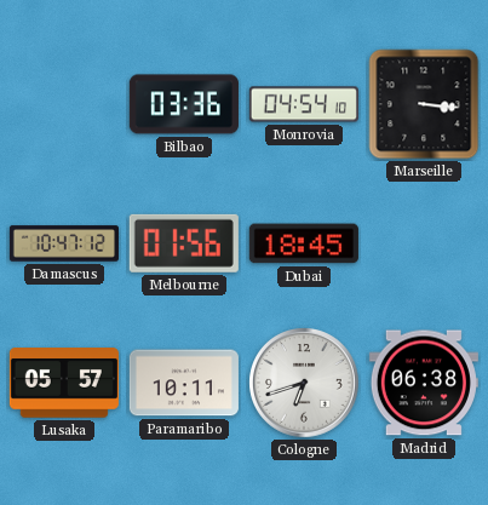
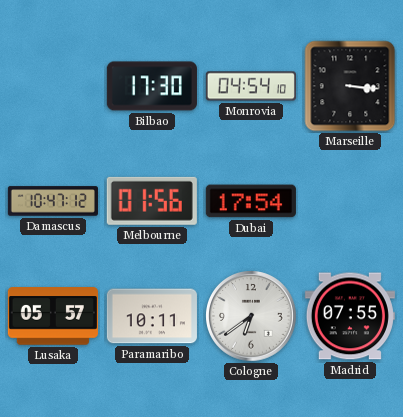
Bilbao: 03:36 -> 17:30 (152, 86)
Dubai: 18:45 -> 17:54 (251, 201)
Cologne: 6:42 -> 6:39 (251, 316)
Madrid: 06:38 -> 07:55 (350, 316)
